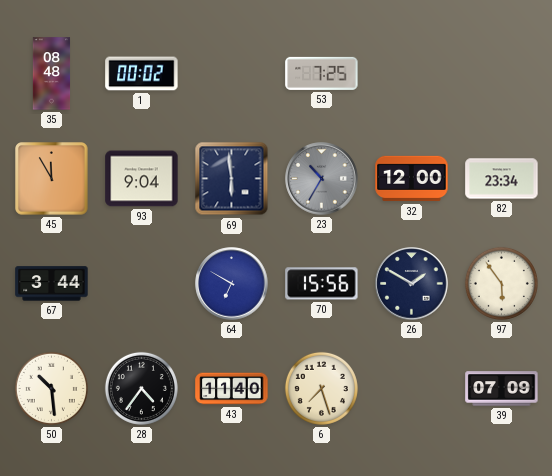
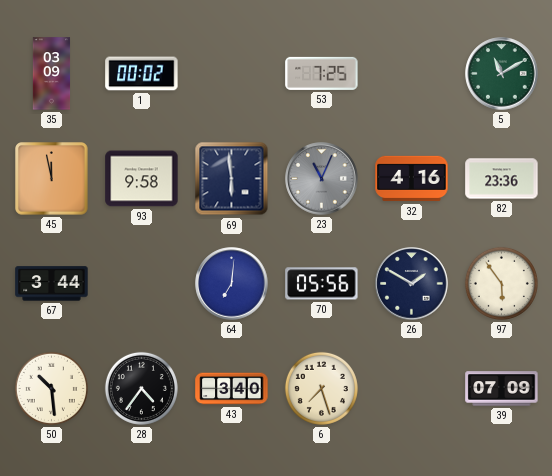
35: 08:48 -> 03:09 (52, 74)
5: none -> 11:10 (502, 74)
45: 11:55 -> 11:58 (52, 179)
93: 9:04 -> 9:58 (142, 179)
23: 10:35 -> 11:04 (322, 179)
32: 12:00 -> 4:16 (412, 179)
82: 23:34 -> 23:36 (502, 179)
64: 6:50 -> 7:01 (232, 284)
70: 15:56 -> 05:56 (322, 284)
43: 11:40 -> 3:40 (232, 389)
